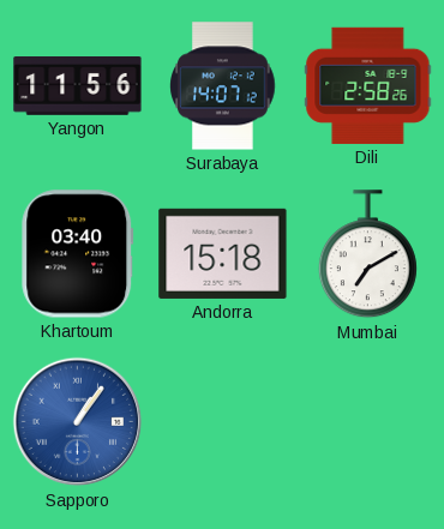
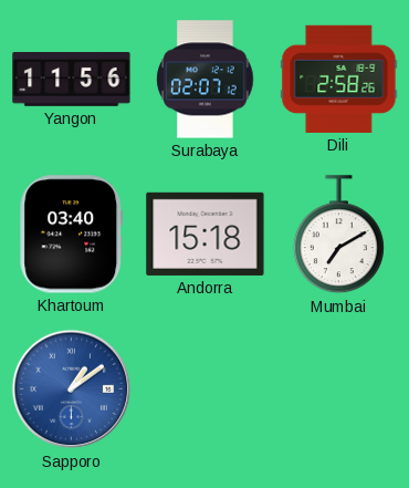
Surabaya: 14:07 -> 02:07 (206, 80)
Sapporo: 1:06 -> 1:09 (72, 390)
